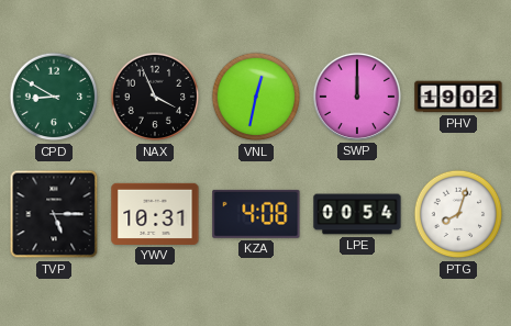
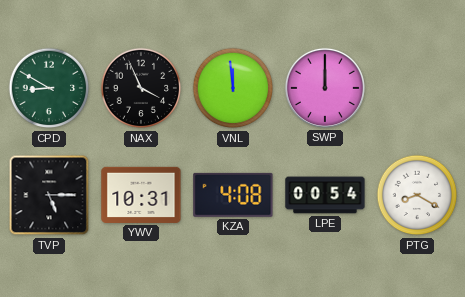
VNL: 12:32 -> 11:59 (233, 88)
PHV: 19:02 -> none (458, 97)
PTG: 8:03 -> 8:20 (417, 195)
